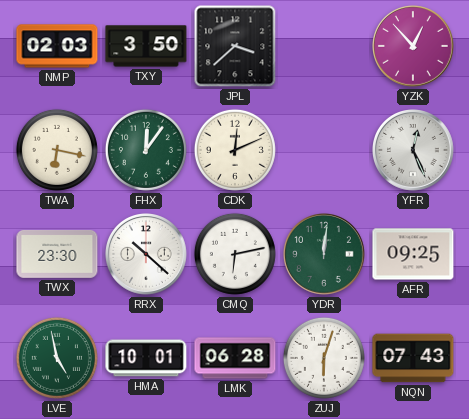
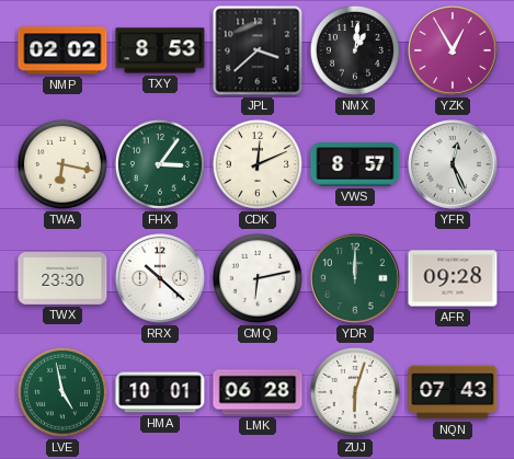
NMP: 02:03 -> 02:02 (62, 50)
TXY: 3:50 -> 8:53 (160, 50)
NMX: none -> 1:01 (355, 50)
YZK: 12:53 -> 12:55 (454, 51)
FHX: 12:06 -> 3:06 (160, 164)
VWS: none -> 8:57 (355, 164)
YDR: 12:01 -> 12:00 (356, 279)
AFR: 09:25 -> 09:28 (453, 278)
